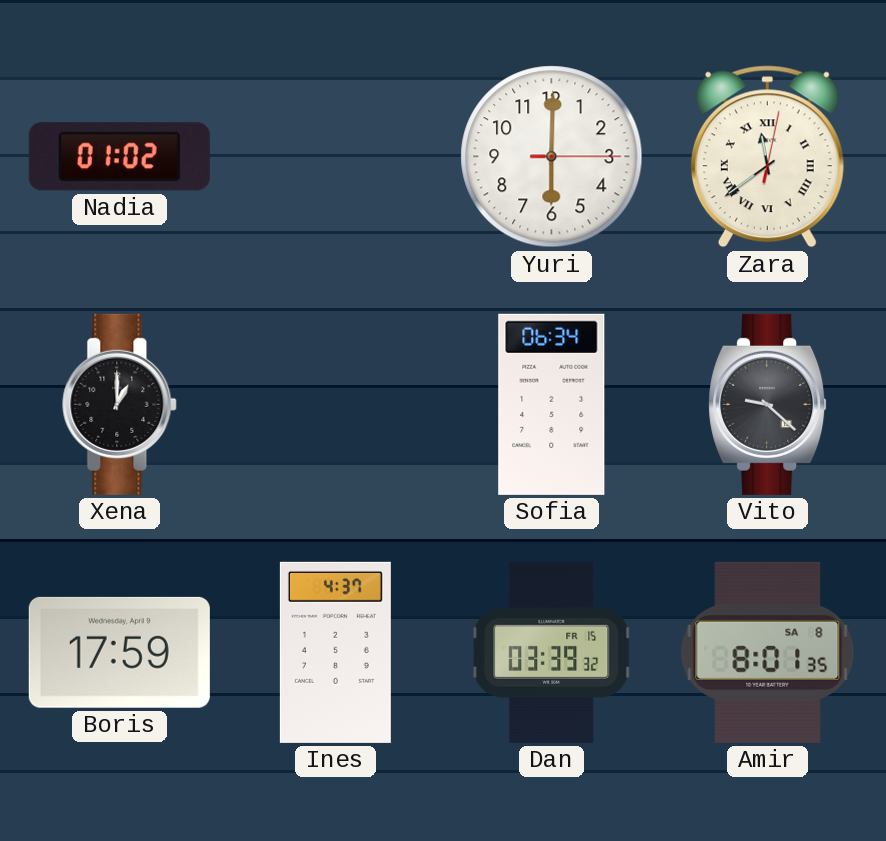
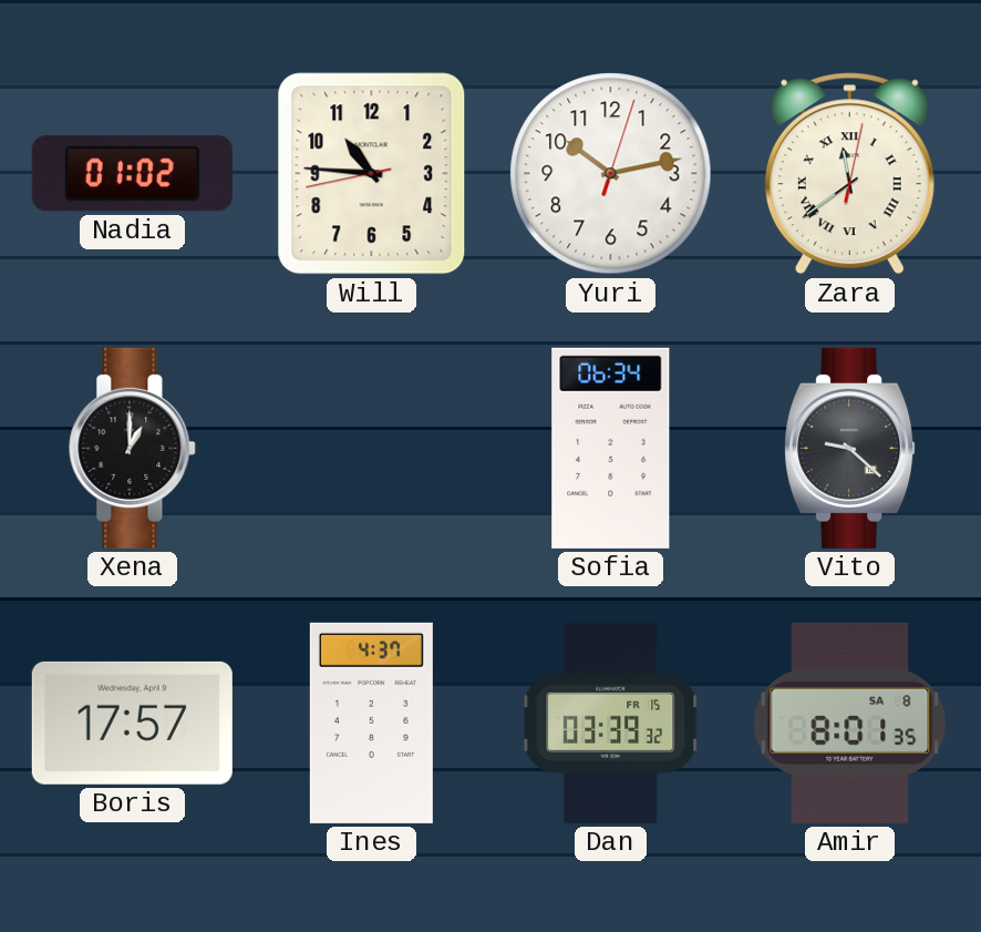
Will: none -> 10:45 (372, 174)
Yuri: 6:00 -> 10:13 (611, 174)
Boris: 17:59 -> 17:57 (132, 723)
